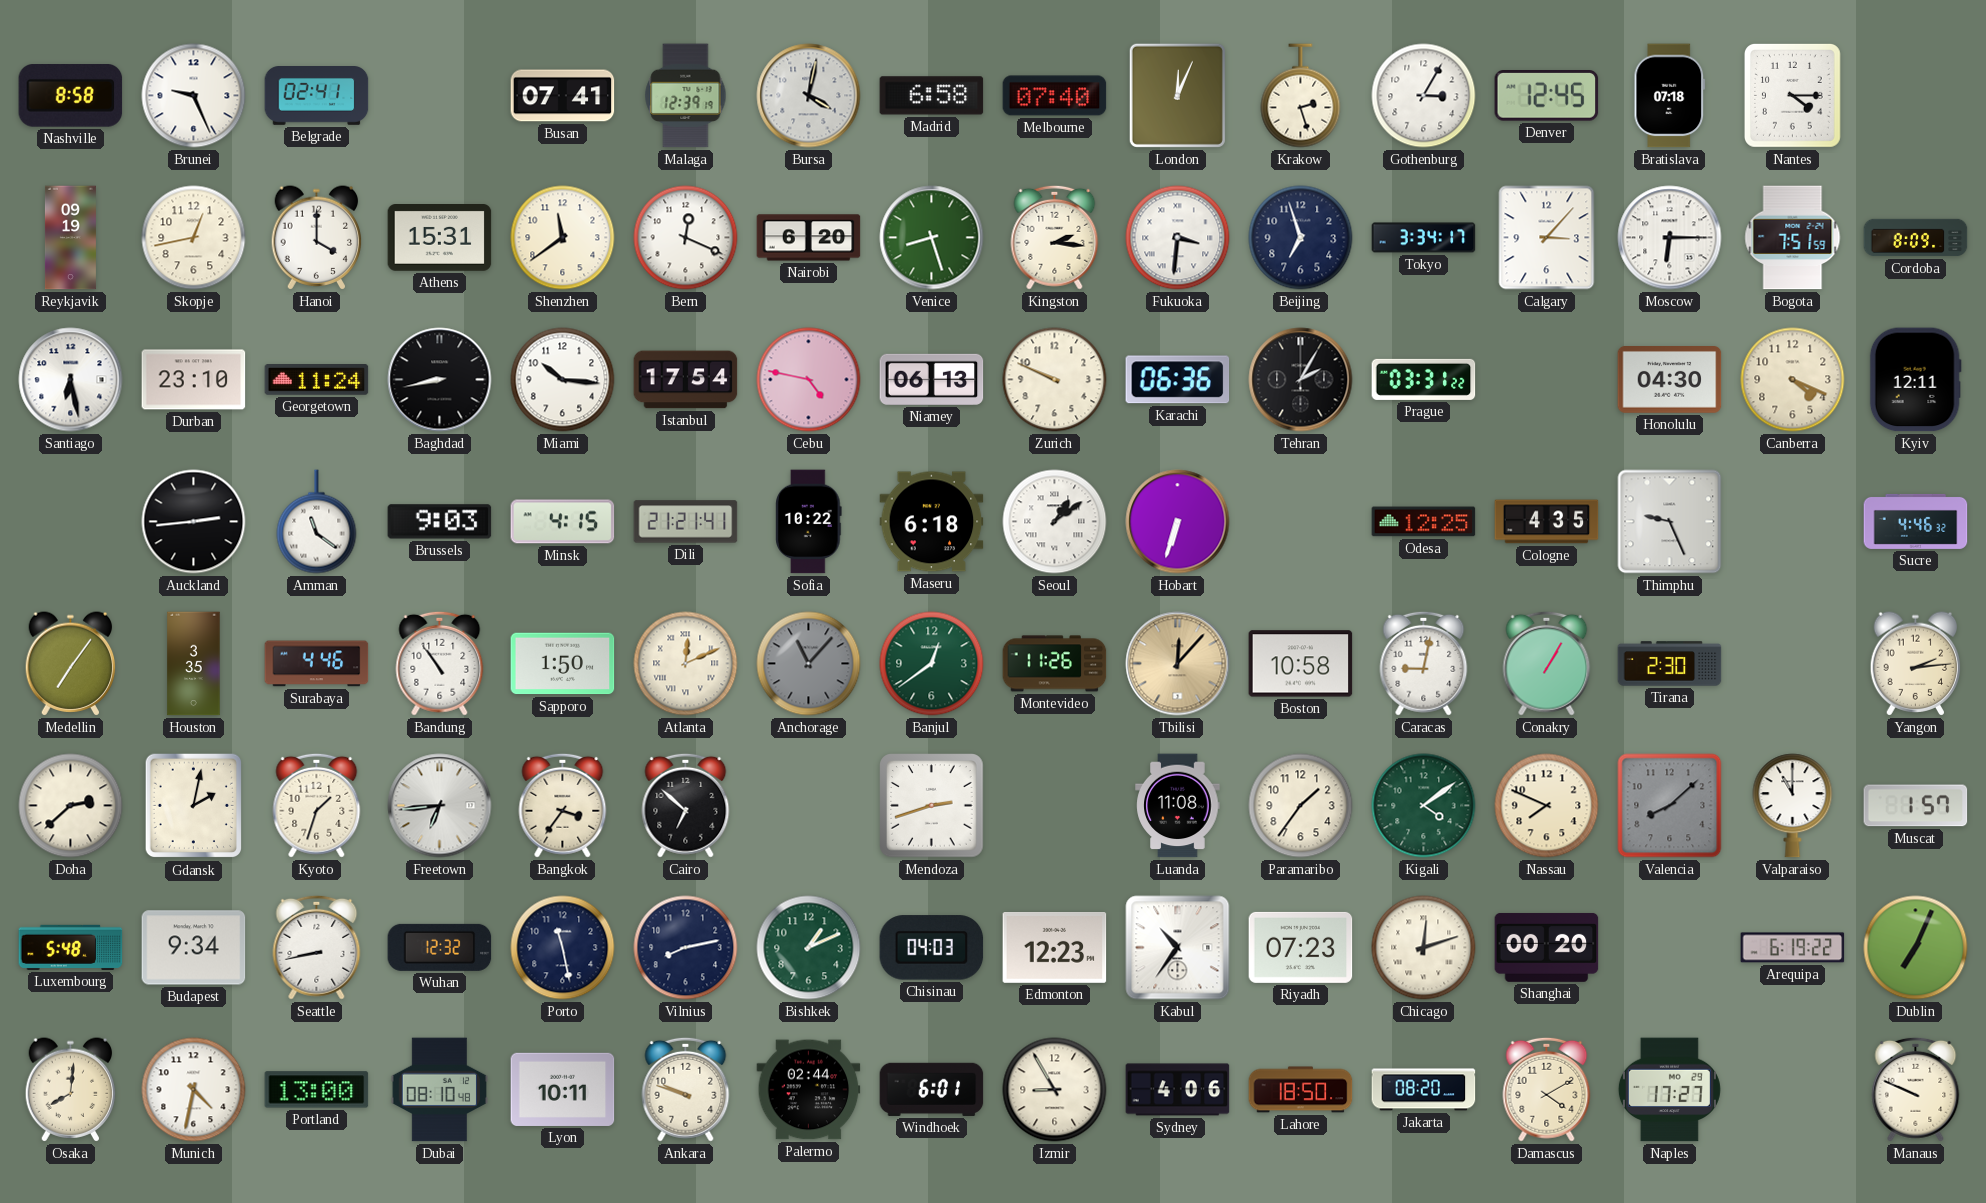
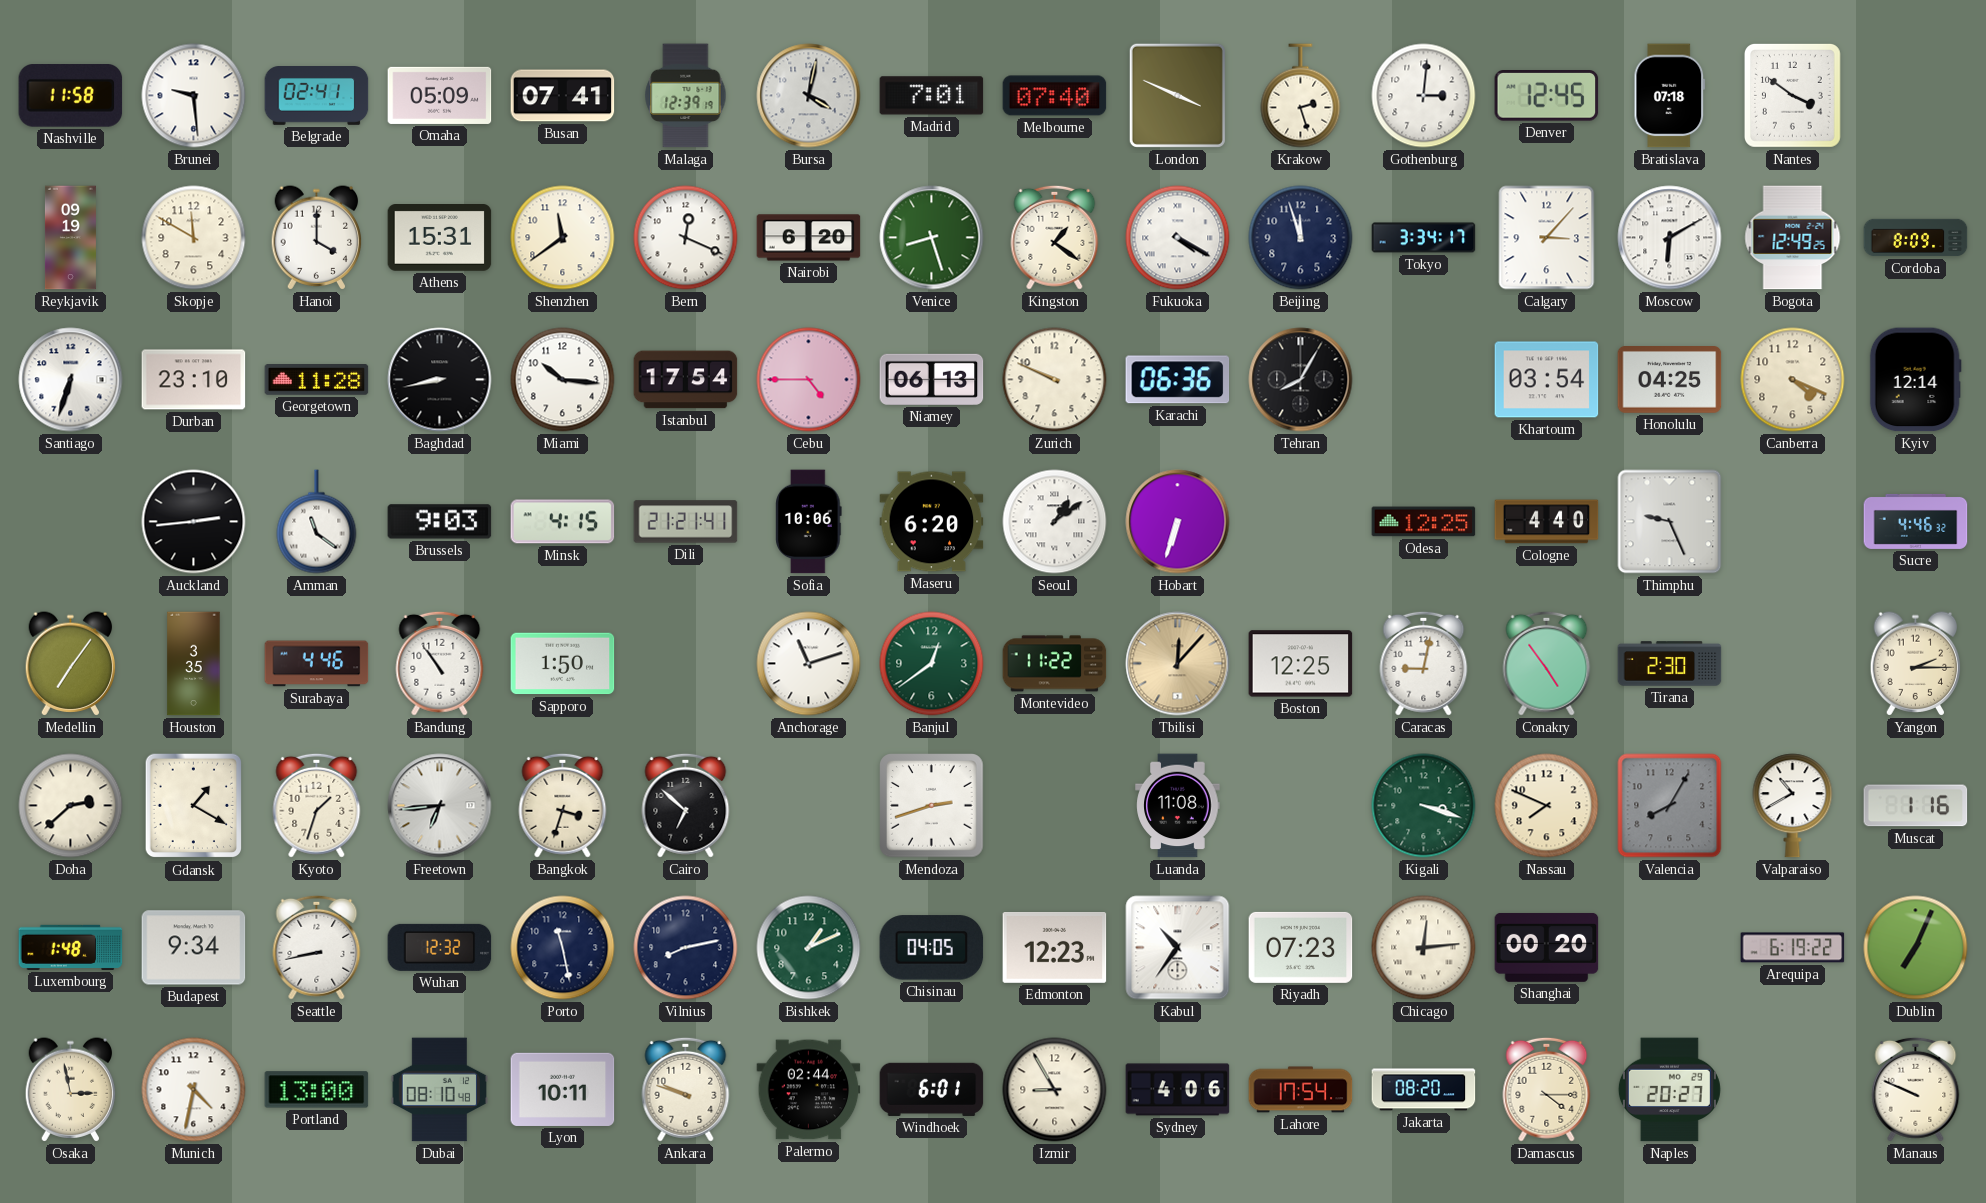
Nashville: 8:58 -> 11:58 (71, 96)
Brunei: 9:26 -> 9:29 (194, 96)
Omaha: none -> 05:09 (440, 95)
Madrid: 6:58 -> 7:01 (932, 96)
London: 12:04 -> 3:49 (1177, 95)
Gothenburg: 3:05 -> 3:01 (1424, 96)
Nantes: 4:15 -> 3:51 (1792, 96)
Skopje: 12:43 -> 11:50 (194, 238)
Kingston: 2:16 -> 1:21 (1055, 237)
Fukuoka: 3:31 -> 4:20 (1178, 238)
Beijing: 6:57 -> 11:57 (1301, 238)
Moscow: 6:15 -> 6:10 (1670, 238)
Bogota: 7:51 -> 12:49 (1793, 238)
Santiago: 6:28 -> 6:33 (71, 380)
Georgetown: 11:24 -> 11:28 (317, 380)
Cebu: 4:47 -> 4:45 (809, 380)
Tehran: 2:05 -> 8:05 (1301, 380)
Prague: 03:31 -> none (1424, 379)
Khartoum: none -> 03:54 (1547, 380)
Honolulu: 04:30 -> 04:25 (1670, 380)
Kyiv: 12:11 -> 12:14 (1915, 380)
Sofia: 10:22 -> 10:06 (809, 522)
Maseru: 6:18 -> 6:20 (932, 522)
Cologne: 4:35 -> 4:40 (1547, 522)
Atlanta: 12:11 -> none (686, 664)
Anchorage: 11:07 -> 11:12 (809, 664)
Anchorage dial: grey -> white (809, 664)
Montevideo: 11:26 -> 11:22 (1055, 664)
Boston: 10:58 -> 12:25 (1301, 664)
Conakry: 1:05 -> 4:54 (1547, 663)
Yangon: 2:14 -> 2:15 (1916, 664)
Gdansk: 2:02 -> 1:20 (193, 806)
Bangkok: 3:36 -> 3:33 (563, 805)
Paramaribo: 1:36 -> none (1301, 806)
Kigali: 4:09 -> 3:18 (1424, 806)
Valencia: 8:08 -> 8:05 (1670, 806)
Valparaiso: 11:00 -> 10:40 (1793, 806)
Muscat: 1:57 -> 1:16 (1916, 806)
Luxembourg: 5:48 -> 1:48 (71, 947)
Chisinau: 04:03 -> 04:05 (932, 948)
Chicago: 12:12 -> 12:14 (1424, 948)
Osaka: 8:01 -> 2:58 (71, 1090)
Lahore: 18:50 -> 17:54 (1301, 1090)
Damascus: 4:10 -> 4:15 (1547, 1089)
Naples: 17:27 -> 20:27 (1669, 1090)
